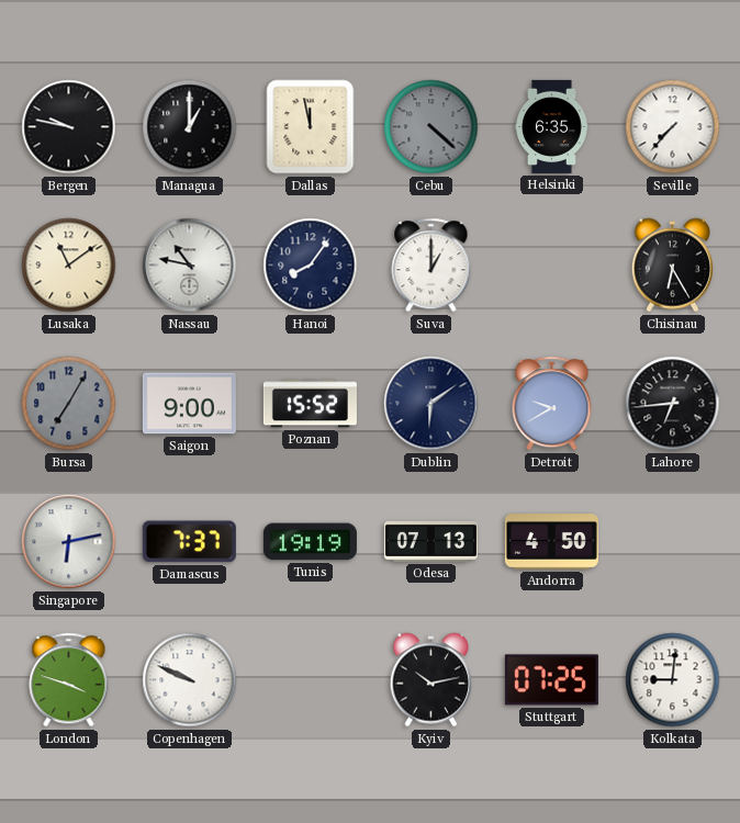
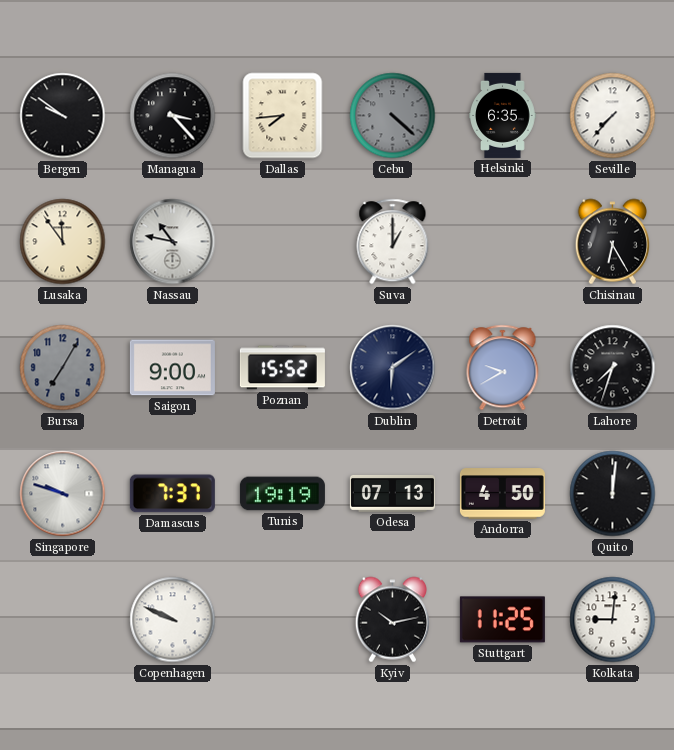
Bergen: 9:47 -> 9:51 (63, 116)
Managua: 1:00 -> 3:23 (173, 116)
Dallas: 11:58 -> 7:44 (283, 116)
Lusaka: 11:09 -> 11:54 (63, 242)
Hanoi: 8:06 -> none (311, 266)
Lahore: 6:44 -> 7:33 (613, 368)
Singapore: 6:13 -> 9:48 (63, 494)
Quito: none -> 12:01 (613, 494)
London: 3:48 -> none (69, 680)
Stuttgart: 07:25 -> 11:25 (502, 620)
